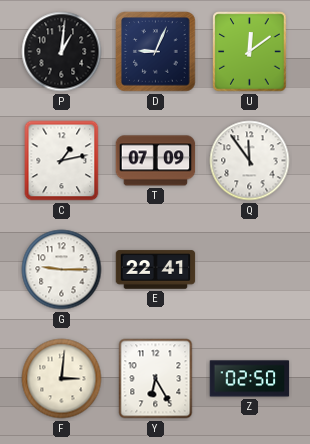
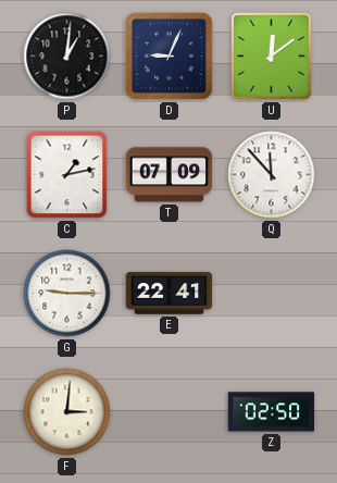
Q: 11:54 -> 11:53 (272, 175)
Y: 6:25 -> none (156, 379)
